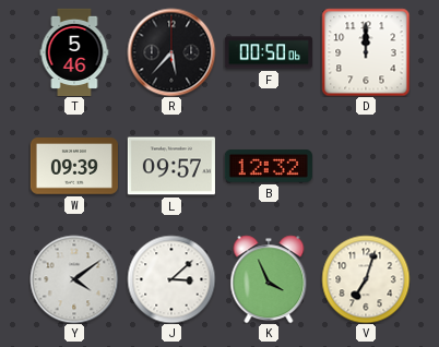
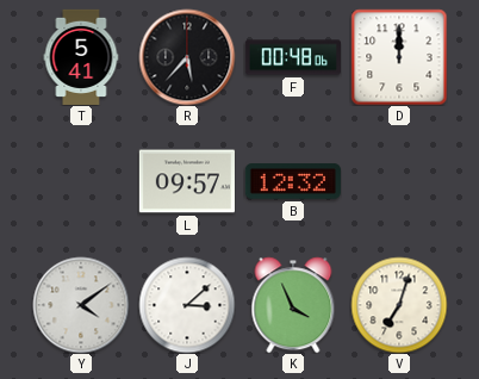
T: 5:46 -> 5:41 (81, 57)
F: 00:50 -> 00:48 (293, 57)
W: 09:39 -> none (74, 166)
